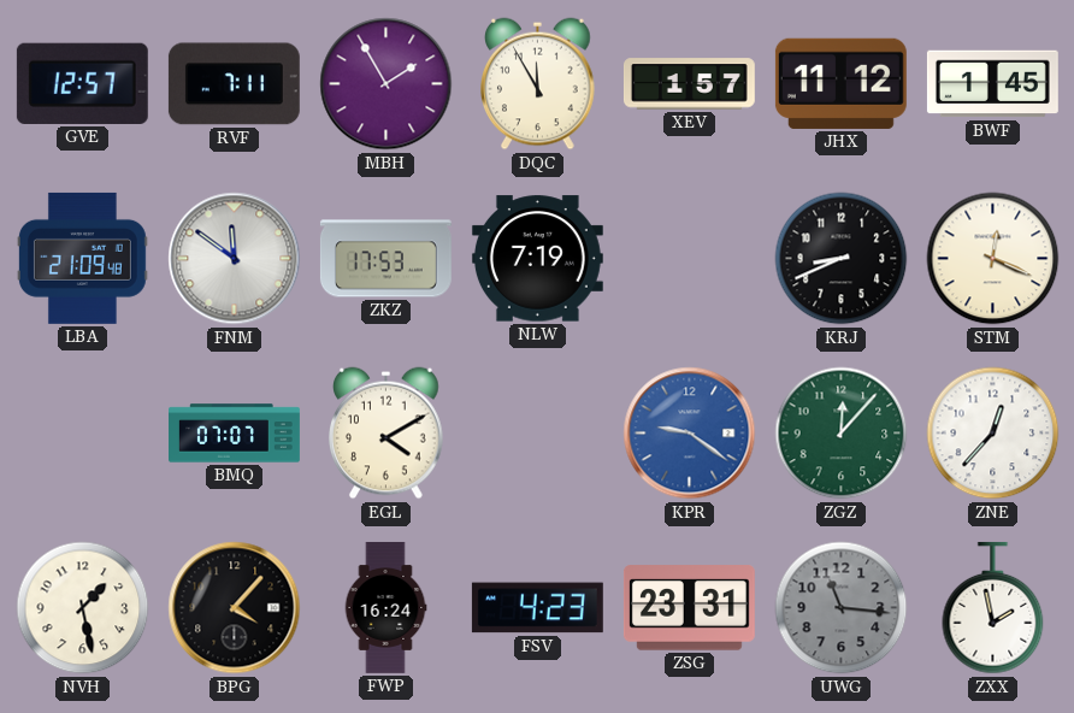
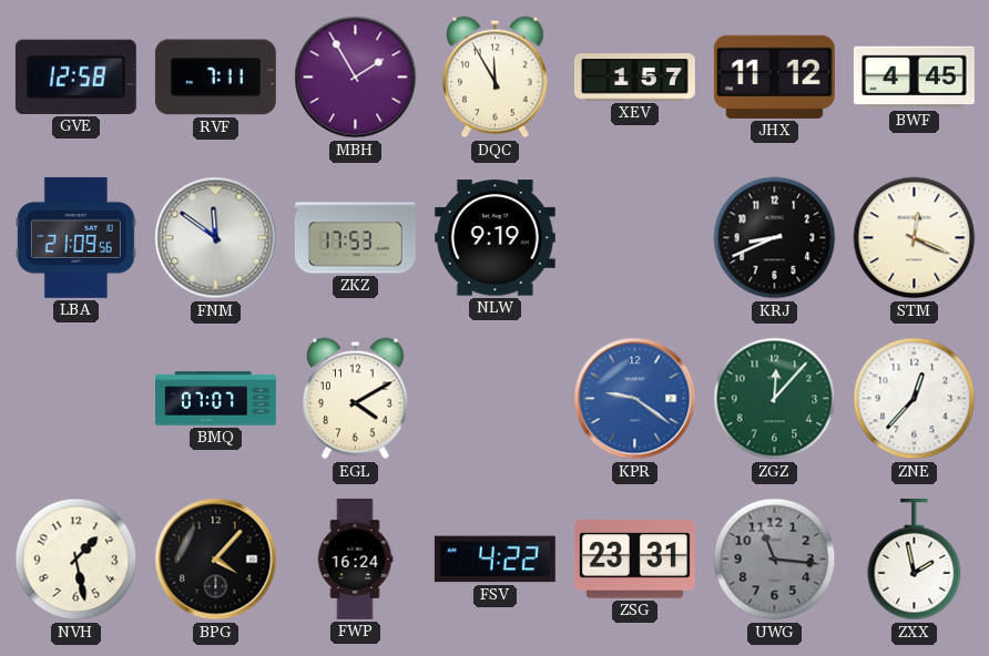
GVE: 12:57 -> 12:58 (75, 76)
BWF: 1:45 -> 4:45 (914, 78)
LBA: 21:09:48 -> 21:09:56 (75, 237)
NLW: 7:19 -> 9:19 (494, 238)
FSV: 4:23 -> 4:22 (494, 560)
